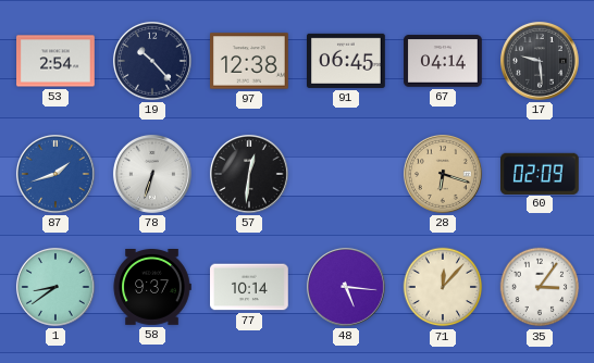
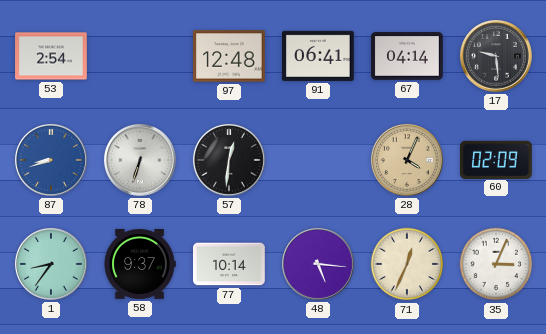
19: 10:23 -> none (152, 61)
97: 12:38 -> 12:48 (230, 56)
91: 06:45 -> 06:41 (319, 56)
87: 1:42 -> 8:42 (51, 160)
28: 6:18 -> 4:04 (407, 160)
1: 8:39 -> 8:36 (51, 264)
71: 12:07 -> 12:34 (407, 264)
35: 3:06 -> 3:04 (496, 264)
